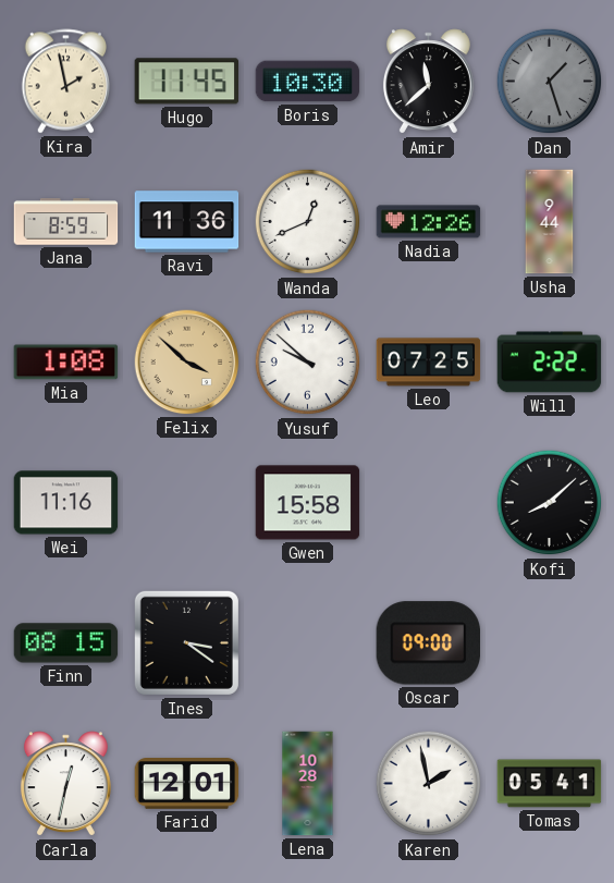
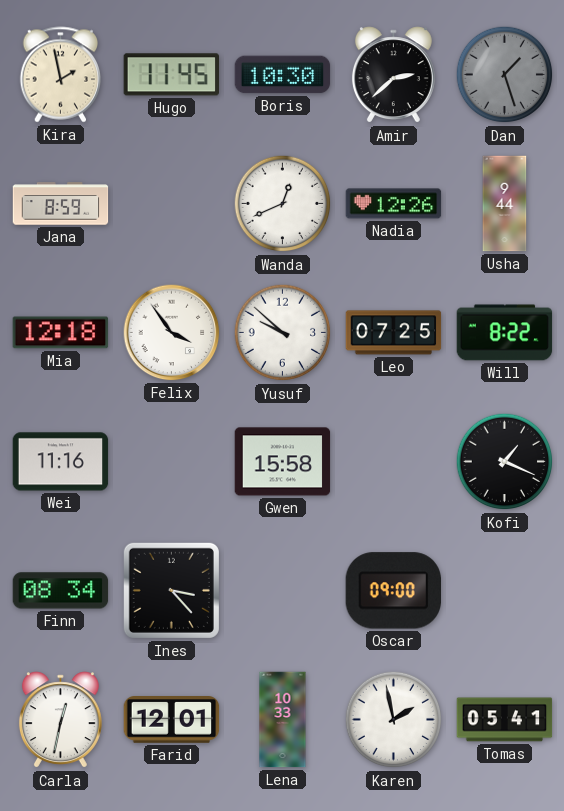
Amir: 11:38 -> 2:38 (393, 75)
Ravi: 11:36 -> none (187, 222)
Mia: 1:08 -> 12:18 (61, 333)
Felix: 3:52 -> 3:54 (172, 333)
Felix dial: champagne -> white (172, 333)
Will: 2:22 -> 8:22 (505, 333)
Kofi: 8:08 -> 1:19 (505, 462)
Finn: 08:15 -> 08:34 (61, 591)
Ines: 3:21 -> 3:23 (171, 590)
Lena: 10:28 -> 10:33 (283, 720)
